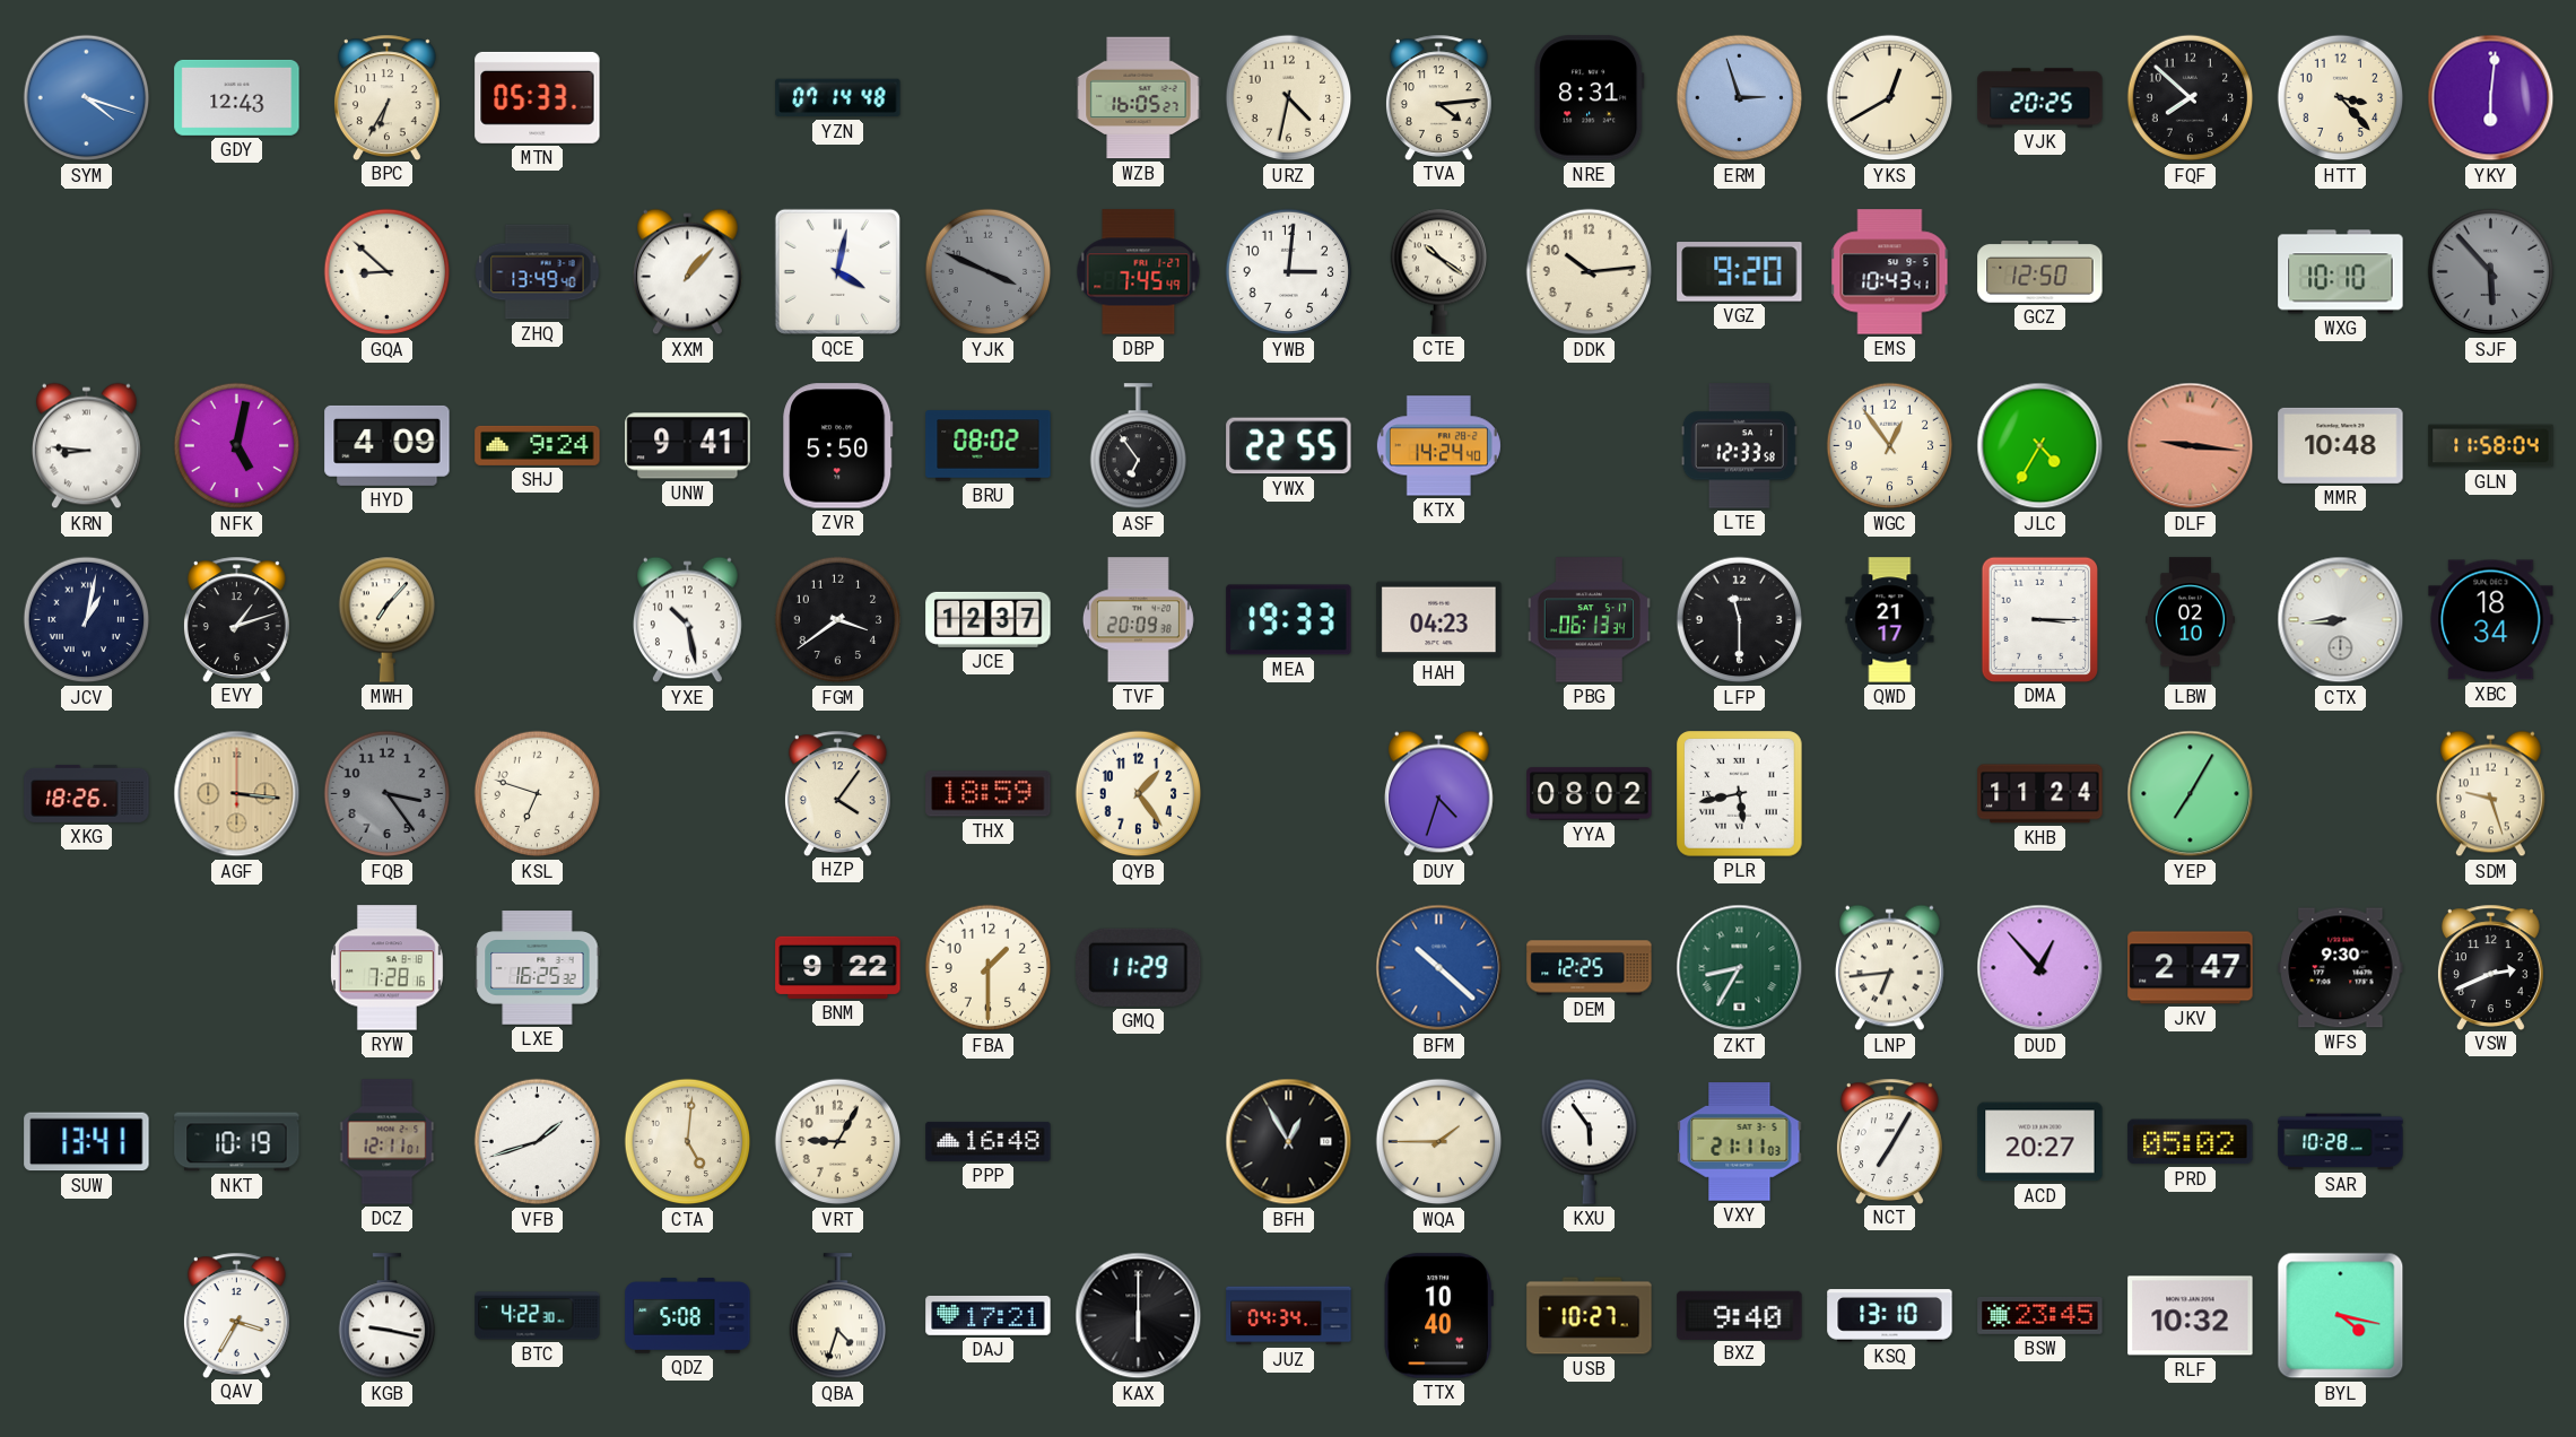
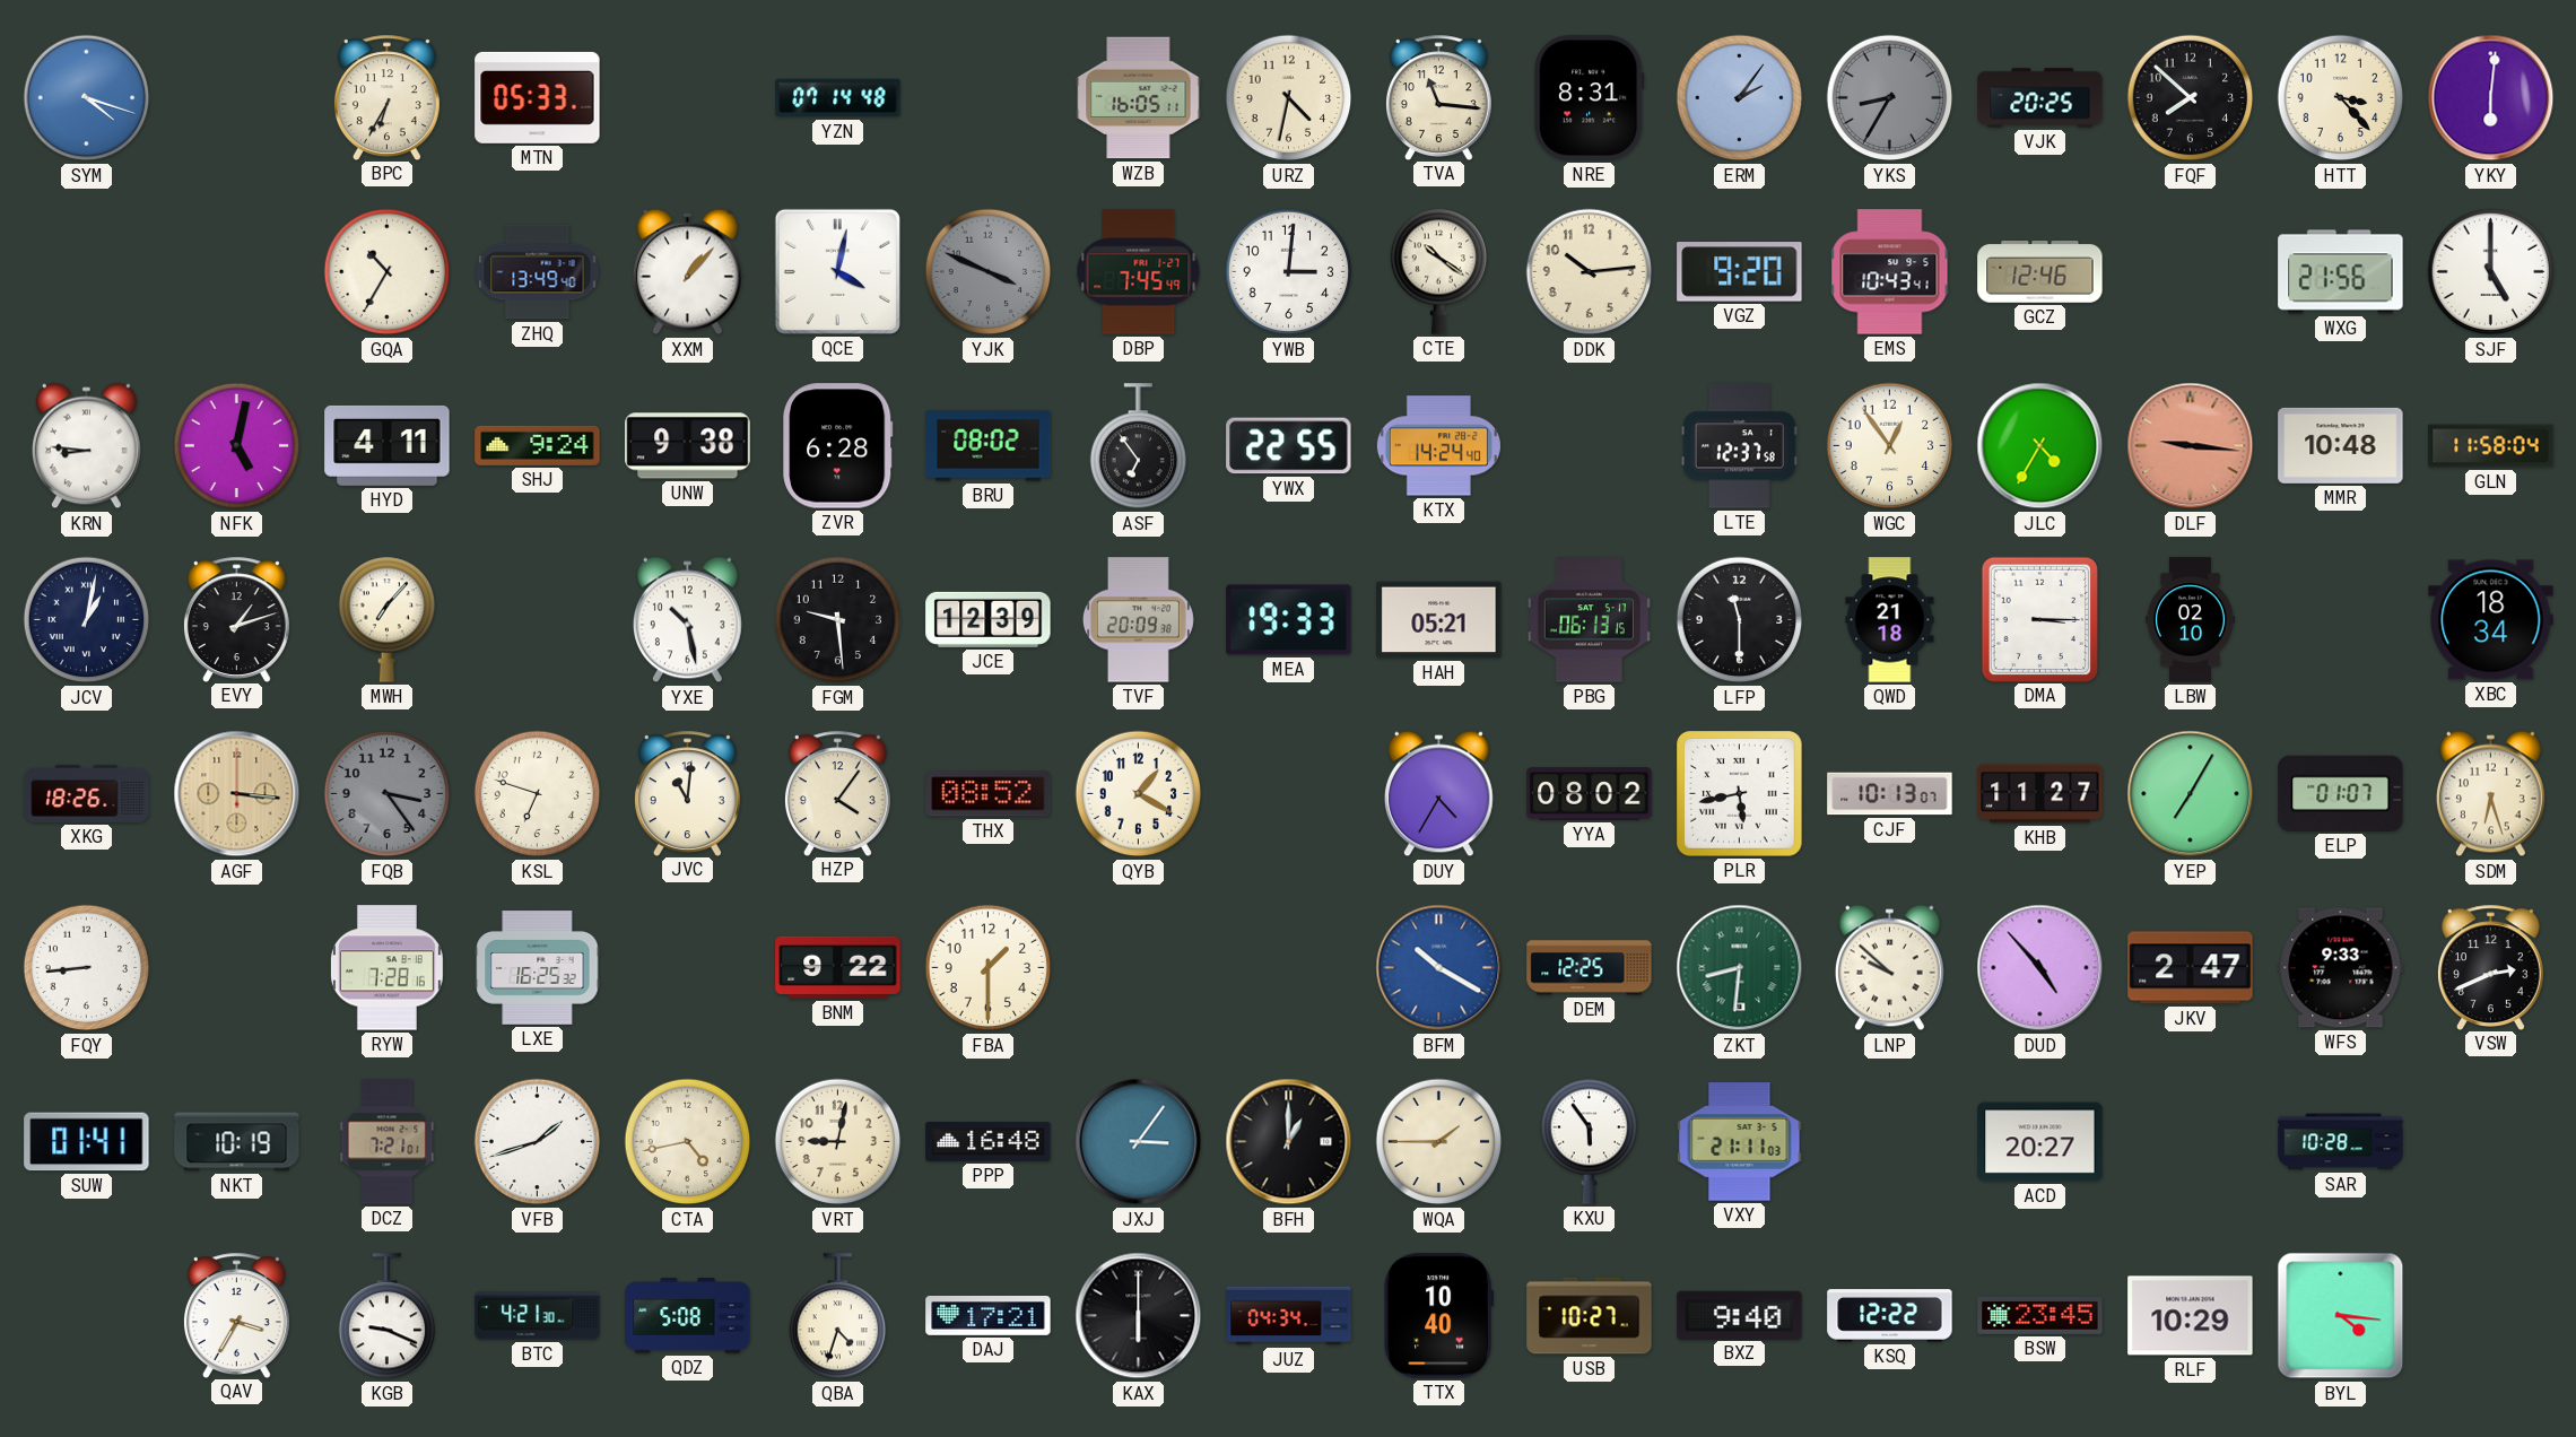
GDY: 12:43 -> none (237, 97)
WZB: 16:05:27 -> 16:05:11 (1139, 98)
TVA: 4:14 -> 11:16 (1438, 97)
ERM: 2:57 -> 2:06 (1740, 98)
YKS: 12:40 -> 8:35 (1890, 98)
YKS dial: cream -> grey (1890, 98)
GQA: 8:52 -> 10:35 (388, 272)
GCZ: 12:50 -> 12:46 (2040, 272)
WXG: 10:10 -> 21:56 (2341, 272)
SJF: 5:53 -> 5:00 (2491, 272)
SJF dial: grey -> white (2491, 272)
HYD: 4:09 -> 4:11 (388, 445)
UNW: 9:41 -> 9:38 (688, 446)
ZVR: 5:50 -> 6:28 (838, 446)
LTE: 12:33 -> 12:37 (1739, 446)
FGM: 3:39 -> 9:29 (838, 620)
JCE: 12:37 -> 12:39 (989, 619)
HAH: 04:23 -> 05:21 (1439, 620)
PBG: 06:13:34 -> 06:13:15 (1589, 620)
QWD: 21:17 -> 21:18 (1890, 620)
CTX: 8:44 -> none (2341, 620)
JVC: none -> 11:01 (687, 793)
THX: 18:59 -> 08:52 (989, 794)
QYB: 1:24 -> 1:20 (1139, 794)
DUY: 4:33 -> 4:35 (1438, 794)
CJF: none -> 10:13 (1890, 794)
KHB: 11:24 -> 11:27 (2040, 794)
ELP: none -> 01:07 (2341, 793)
SDM: 9:27 -> 6:27 (2490, 794)
FQY: none -> 8:44 (87, 968)
GMQ: 11:29 -> none (1139, 967)
BFM: 10:22 -> 10:20 (1439, 968)
ZKT: 8:35 -> 8:31 (1740, 968)
LNP: 6:44 -> 9:52 (1889, 968)
DUD: 12:53 -> 4:53 (2040, 968)
WFS: 9:30 -> 9:33 (2341, 968)
SUW: 13:41 -> 01:41 (87, 1142)
DCZ: 12:11 -> 7:21 (388, 1142)
CTA: 5:01 -> 4:43 (688, 1142)
VRT: 9:05 -> 9:02 (838, 1142)
JXJ: none -> 3:06 (1139, 1142)
BFH: 12:55 -> 1:00 (1289, 1142)
NCT: 7:05 -> none (1889, 1141)
PRD: 05:02 -> none (2191, 1142)
KGB: 9:17 -> 9:19 (388, 1316)
BTC: 4:22 -> 4:21 (538, 1316)
KSQ: 13:10 -> 12:22 (1890, 1316)
RLF: 10:32 -> 10:29 (2191, 1316)
BYL: 4:17 -> 4:16 (2341, 1316)
